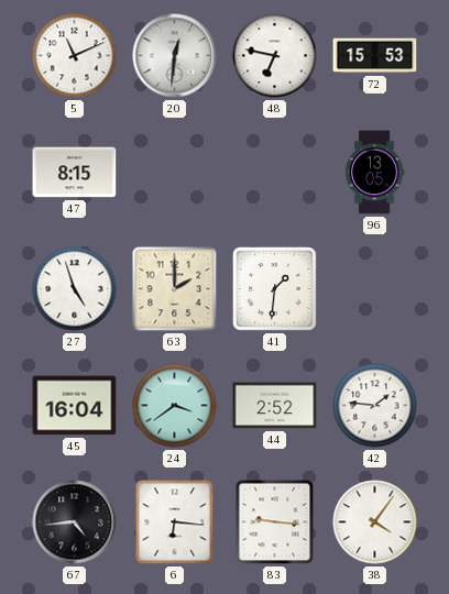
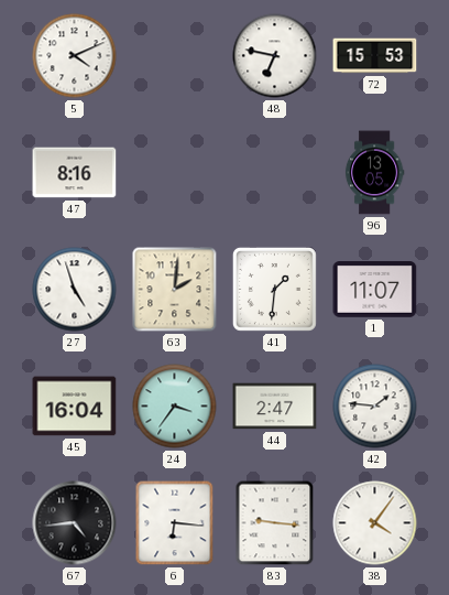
5: 11:11 -> 4:11 (75, 56)
20: 12:31 -> none (175, 56)
47: 8:15 -> 8:16 (75, 173)
63: 2:00 -> 2:01 (175, 290)
1: none -> 11:07 (375, 290)
24: 3:39 -> 3:36 (175, 407)
44: 2:52 -> 2:47 (275, 407)
